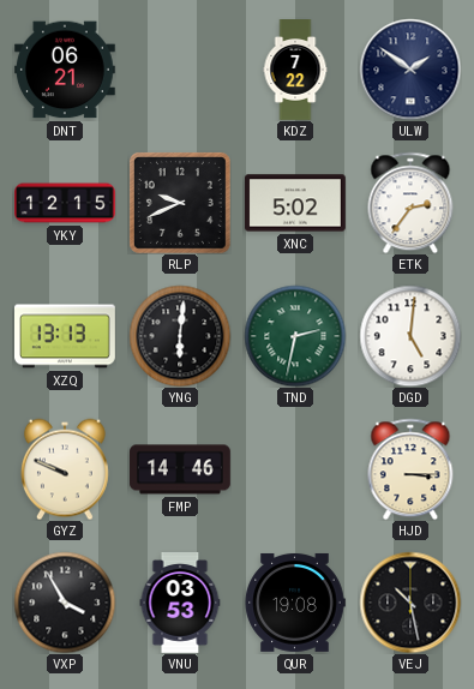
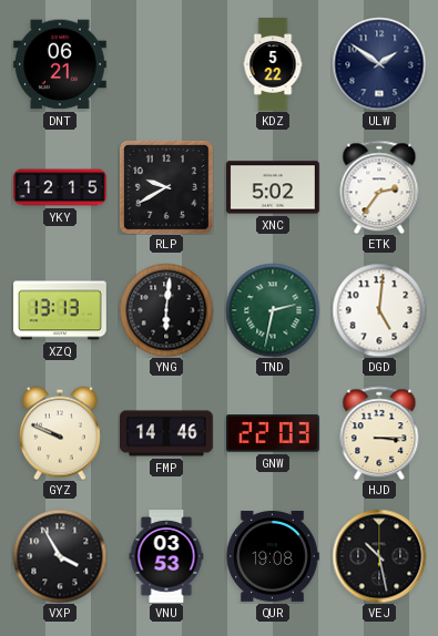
KDZ: 7:22 -> 5:22 (273, 64)
RLP: 9:41 -> 9:40 (166, 187)
GNW: none -> 22:03 (273, 433)
